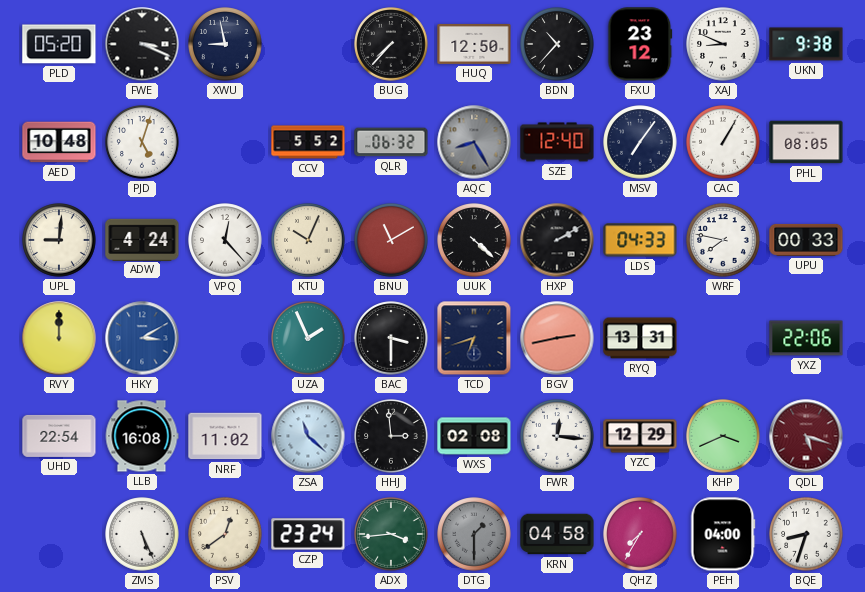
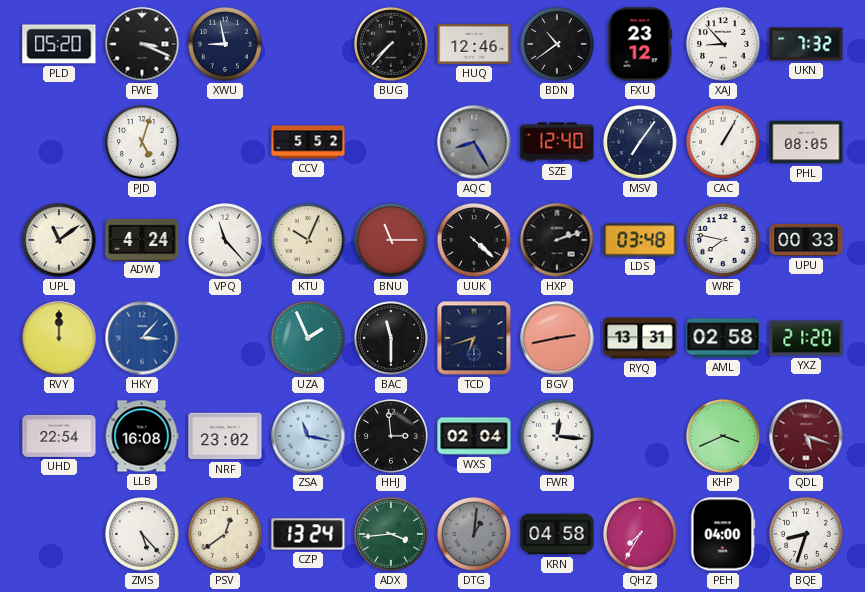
HUQ: 12:50 -> 12:46 (474, 44)
BDN: 10:37 -> 10:39 (557, 44)
XAJ: 8:49 -> 8:53 (723, 44)
UKN: 9:38 -> 7:32 (806, 44)
AED: 10:48 -> none (59, 142)
QLR: 06:32 -> none (391, 142)
UPL: 9:01 -> 11:09 (59, 240)
VPQ: 12:23 -> 11:23 (225, 240)
BNU: 11:10 -> 11:15 (391, 240)
HXP: 2:10 -> 2:12 (557, 240)
LDS: 04:33 -> 03:48 (640, 240)
HKY: 3:10 -> 3:07 (142, 338)
BAC: 3:30 -> 11:30 (391, 338)
AML: none -> 02:58 (723, 338)
YXZ: 22:06 -> 21:20 (806, 338)
NRF: 11:02 -> 23:02 (225, 436)
ZSA: 11:22 -> 11:17 (308, 436)
WXS: 02:08 -> 02:04 (474, 436)
YZC: 12:29 -> none (640, 436)
ZMS: 5:26 -> 5:23 (142, 534)
CZP: 23:24 -> 13:24 (308, 534)
DTG: 1:30 -> 1:01 (474, 534)
